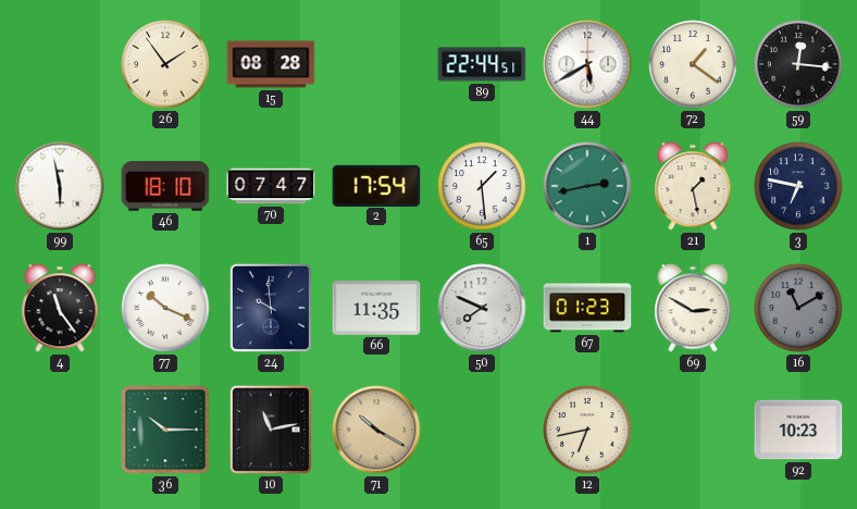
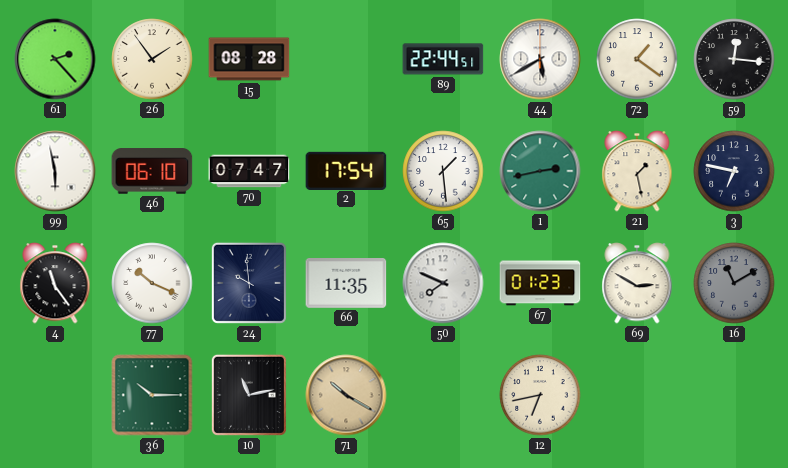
61: none -> 2:23 (55, 59)
46: 18:10 -> 06:10 (152, 171)
92: 10:23 -> none (798, 430)
